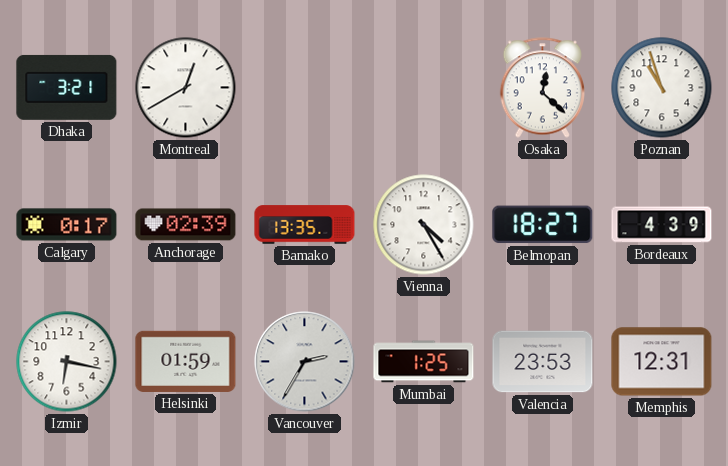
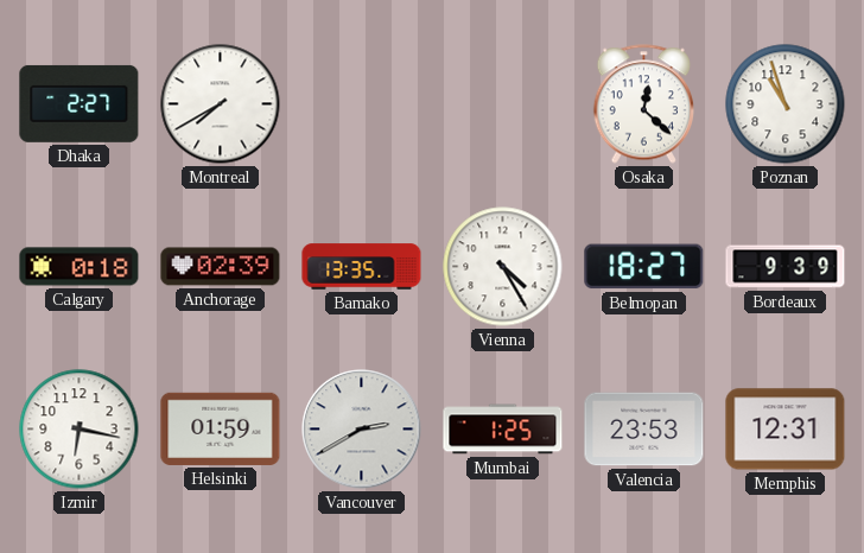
Dhaka: 3:21 -> 2:27 (80, 103)
Montreal: 12:40 -> 7:40 (221, 104)
Calgary: 0:17 -> 0:18 (80, 267)
Bordeaux: 4:39 -> 9:39 (786, 267)
Vancouver: 2:35 -> 2:40 (362, 430)
